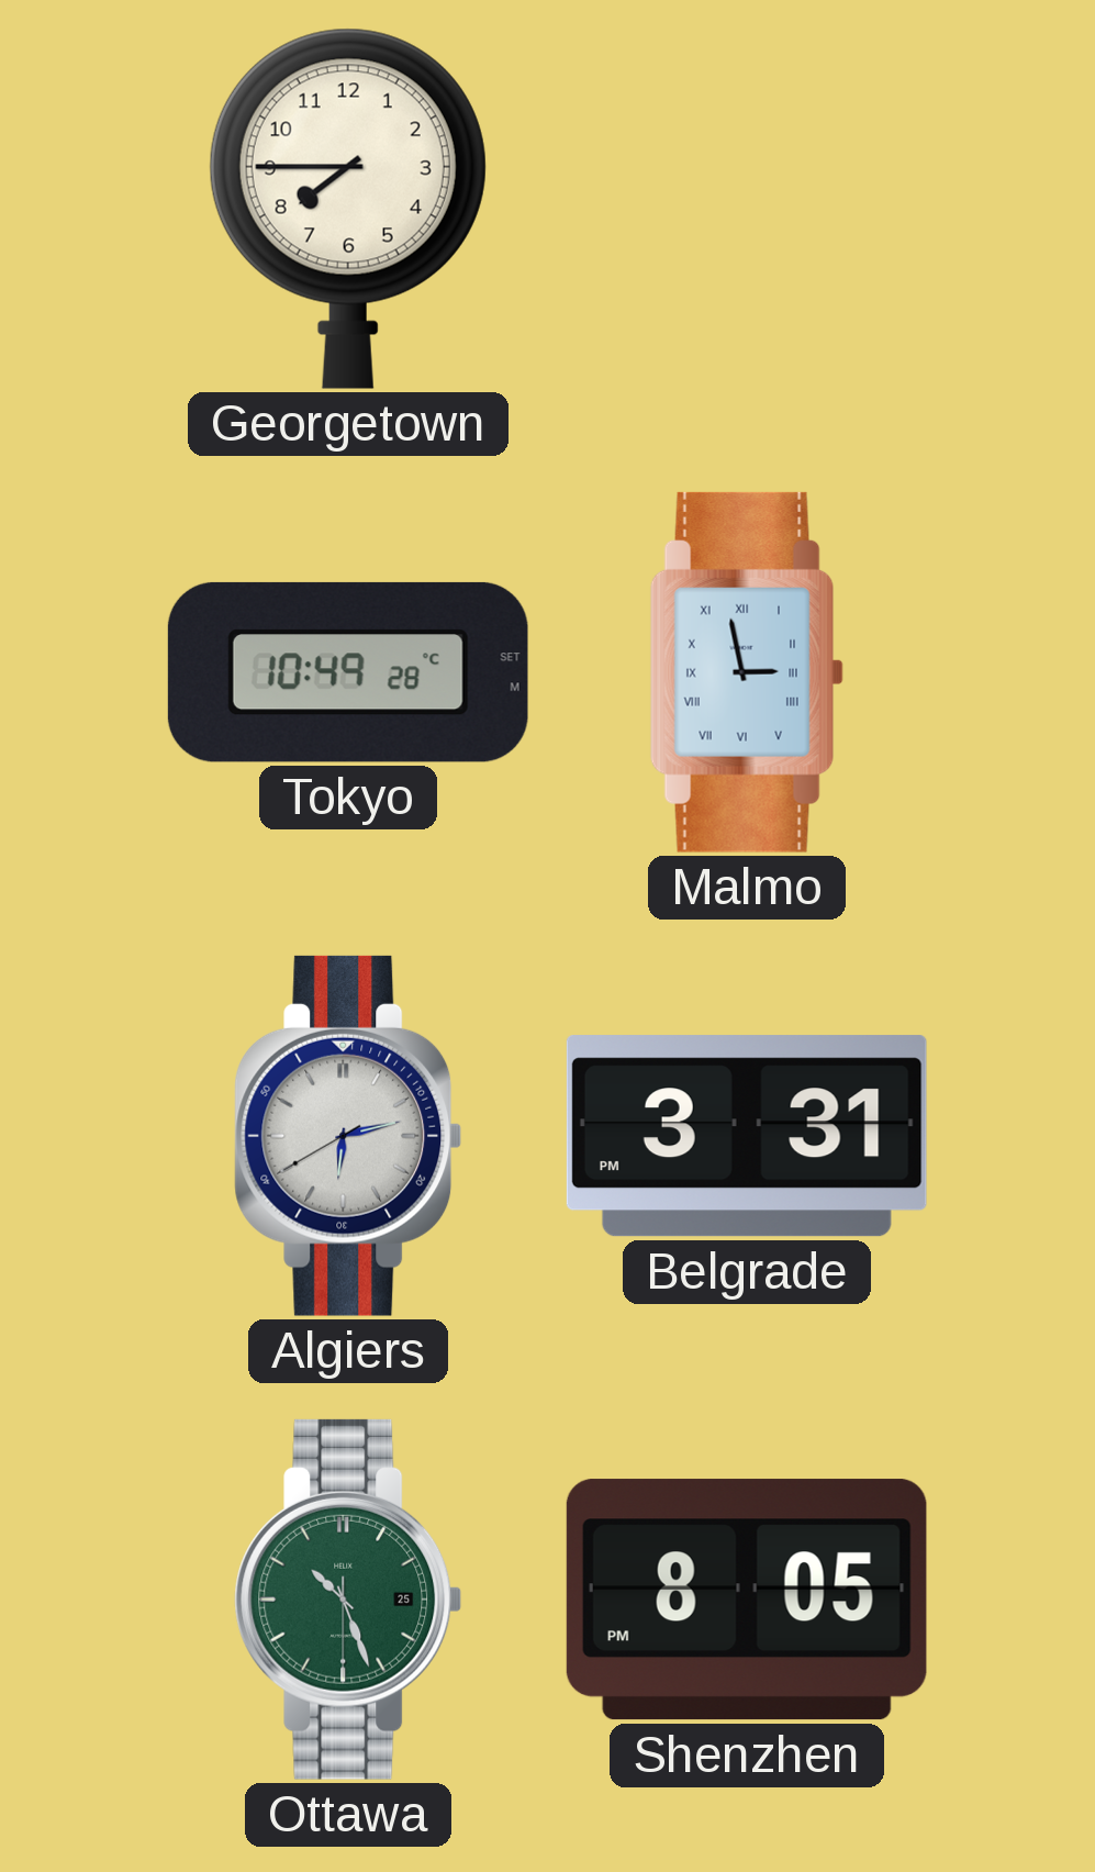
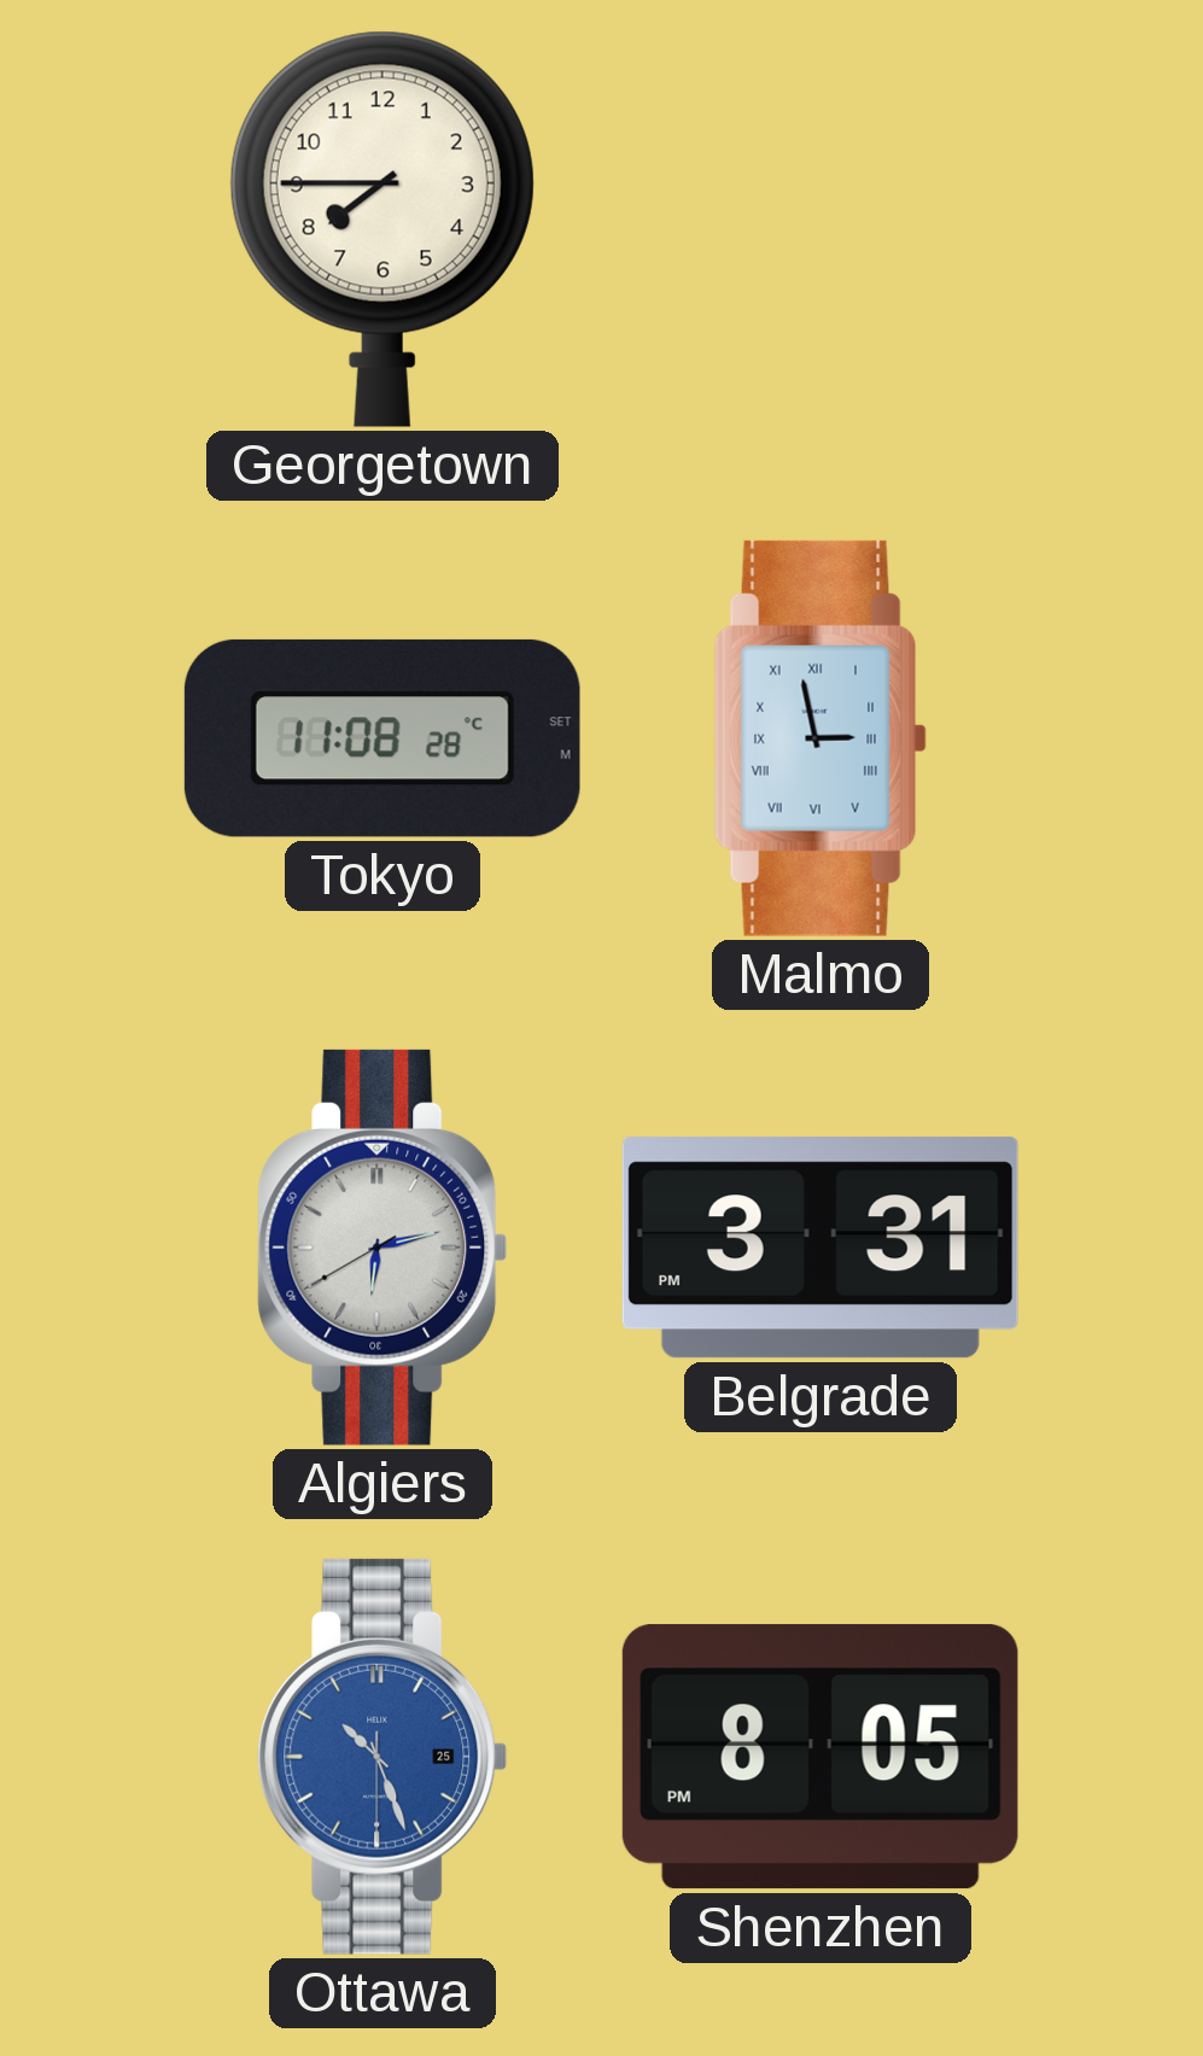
Tokyo: 10:49 -> 11:08 (382, 738)
Ottawa dial: green -> blue (382, 1757)
